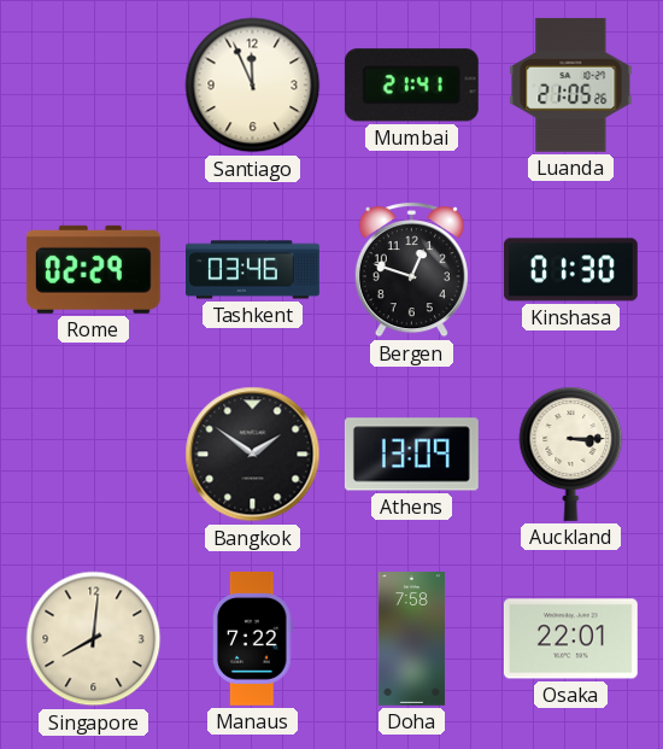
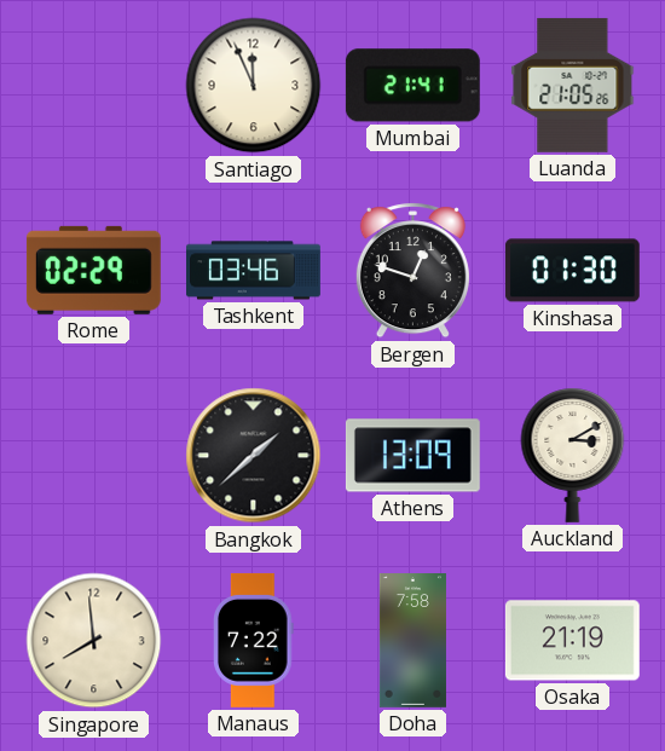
Bangkok: 1:51 -> 1:38 (254, 456)
Auckland: 3:15 -> 3:10 (573, 455)
Singapore: 8:01 -> 7:59 (94, 641)
Osaka: 22:01 -> 21:19 (572, 641)
